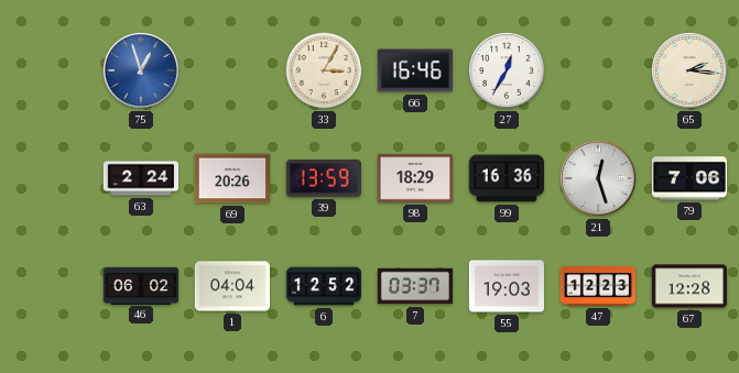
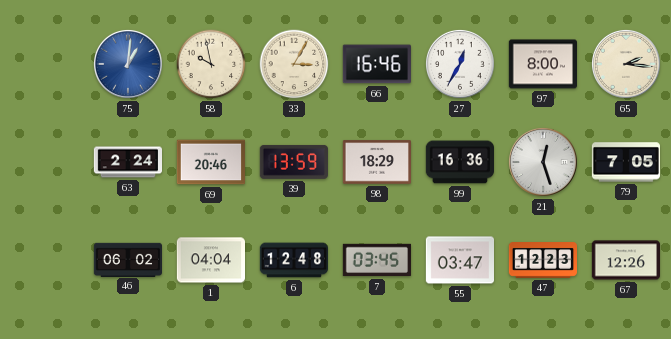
75: 12:57 -> 1:01 (128, 64)
58: none -> 9:58 (211, 64)
97: none -> 8:00 (542, 64)
69: 20:26 -> 20:46 (210, 162)
79: 7:06 -> 7:05 (625, 162)
6: 12:52 -> 12:48 (294, 260)
7: 03:37 -> 03:45 (376, 260)
55: 19:03 -> 03:47 (459, 260)
67: 12:28 -> 12:26 (625, 260)
